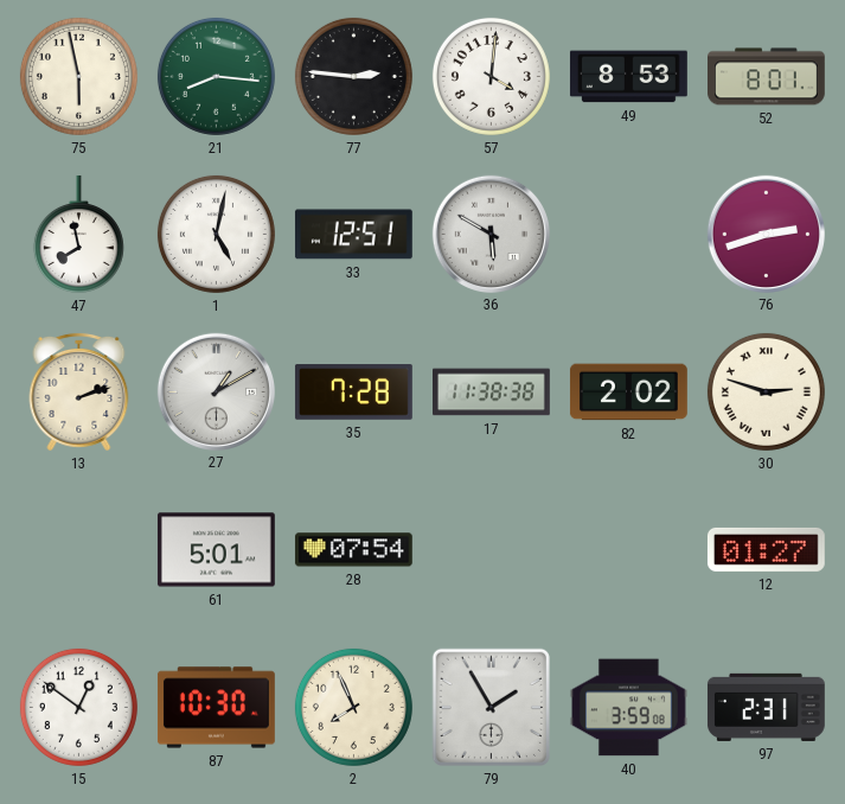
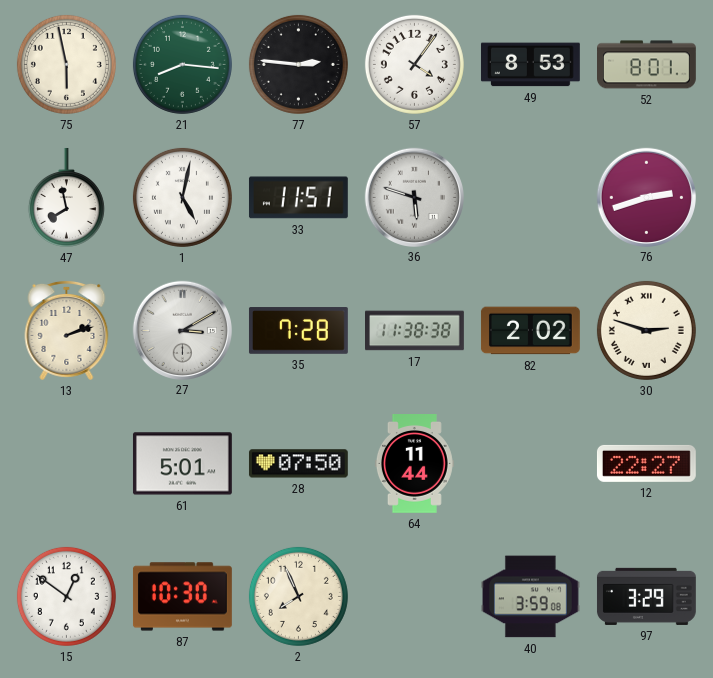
57: 4:01 -> 4:06 (414, 64)
33: 12:51 -> 11:51 (298, 198)
36: 5:50 -> 5:48 (414, 197)
27: 1:10 -> 3:10 (182, 330)
28: 07:54 -> 07:50 (298, 464)
64: none -> 11:44 (414, 464)
12: 01:27 -> 22:27 (646, 463)
79: 1:55 -> none (491, 707)
97: 2:31 -> 3:29 (646, 596)
